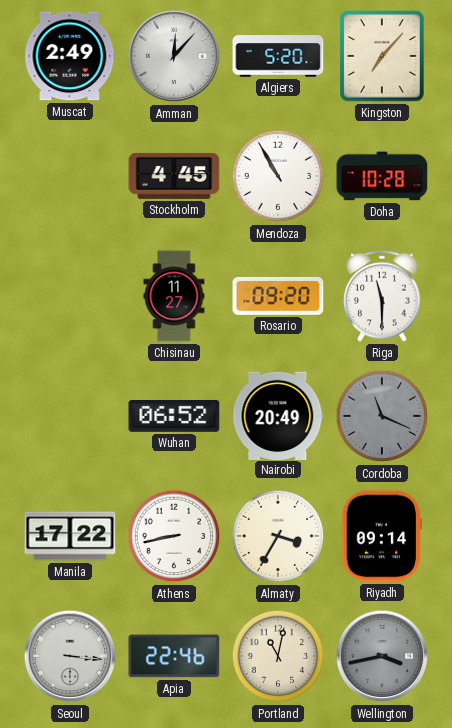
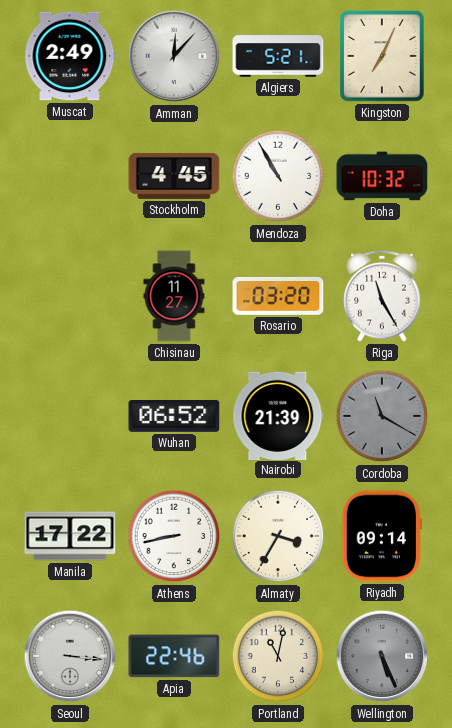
Algiers: 5:20 -> 5:21 (278, 56)
Kingston: 7:07 -> 7:04 (382, 56)
Doha: 10:28 -> 10:32 (382, 176)
Rosario: 09:20 -> 03:20 (278, 296)
Riga: 11:30 -> 11:25 (382, 296)
Nairobi: 20:49 -> 21:39 (278, 415)
Cordoba: 11:19 -> 11:20 (382, 416)
Wellington: 3:43 -> 5:26 (382, 656)
